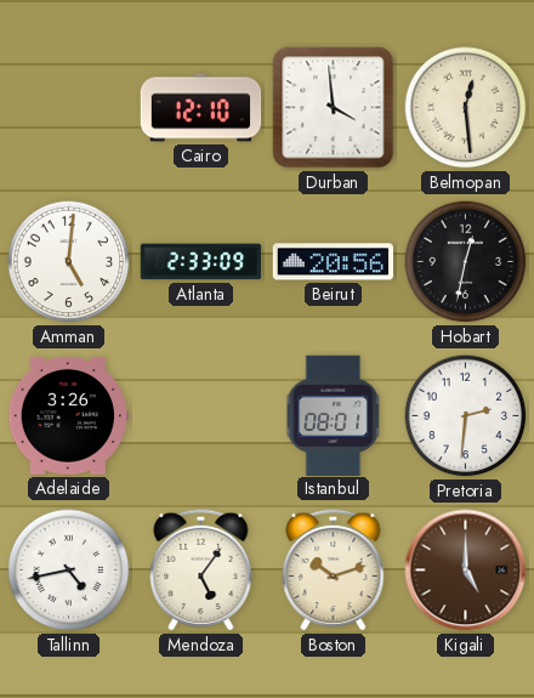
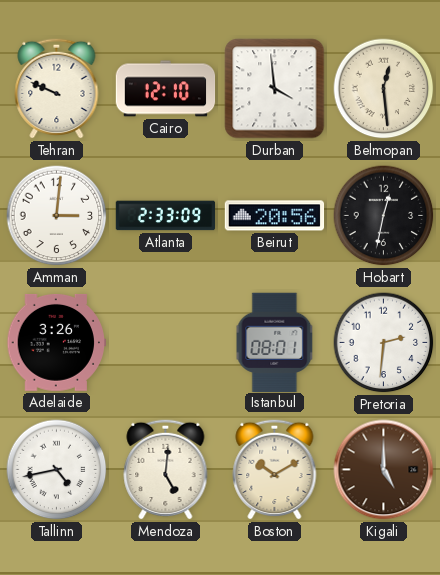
Tehran: none -> 9:49 (57, 88)
Amman: 5:01 -> 3:01 (57, 216)
Mendoza: 5:06 -> 5:01 (166, 469)
Boston: 10:12 -> 10:10 (275, 469)
